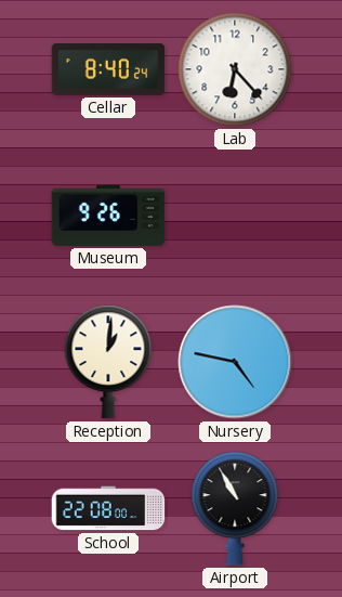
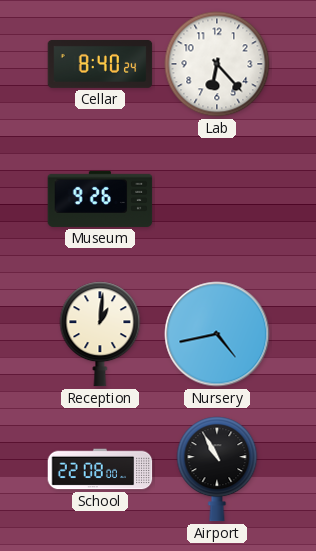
Nursery: 4:47 -> 4:43 (217, 334)
